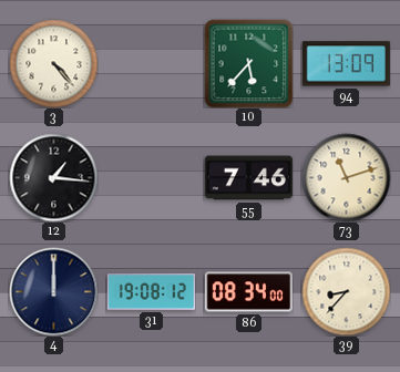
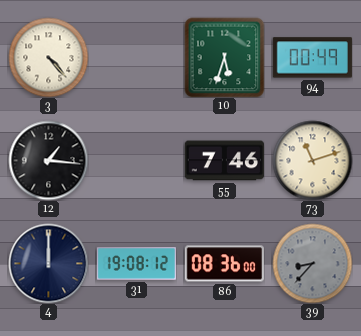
10: 5:37 -> 5:33 (224, 57)
94: 13:09 -> 00:49 (312, 58)
86: 08:34 -> 08:36 (224, 264)
39 dial: cream -> grey (312, 263)
